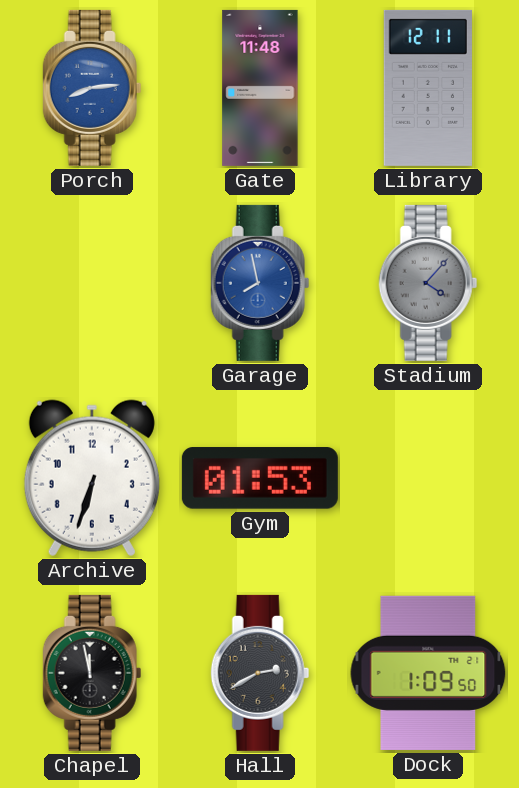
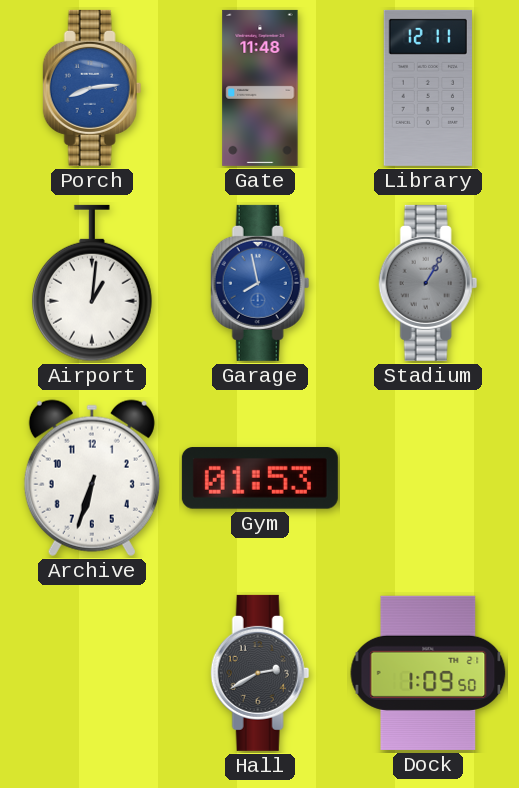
Airport: none -> 1:01 (92, 283)
Stadium: 4:07 -> 1:05 (428, 283)
Chapel: 11:58 -> none (92, 673)
